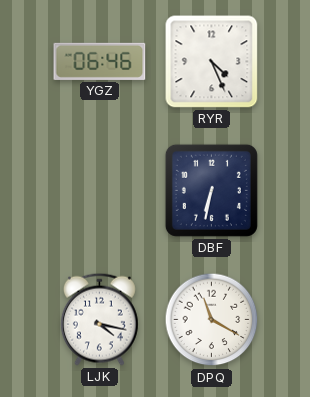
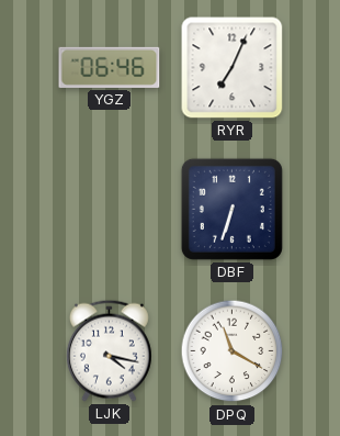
RYR: 4:26 -> 7:04 (233, 68)
DBF: 6:32 -> 6:33 (231, 209)
